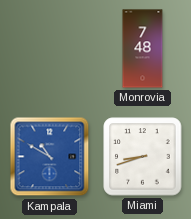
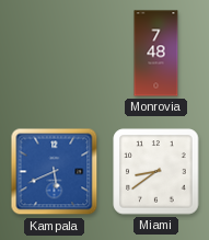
Kampala: 10:50 -> 5:41 (55, 172)
Miami: 8:42 -> 8:39 (156, 172)
